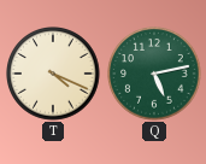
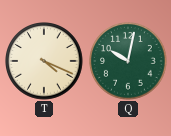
Q: 5:13 -> 10:02 (128, 61)
